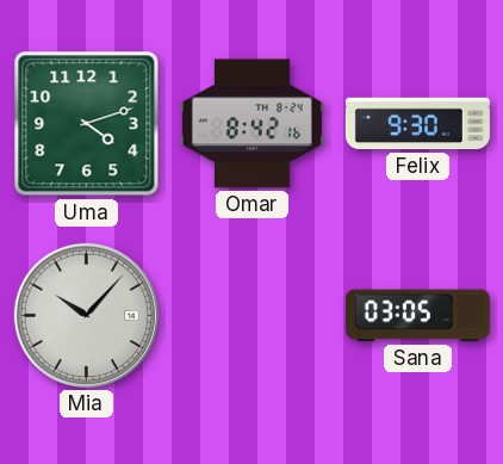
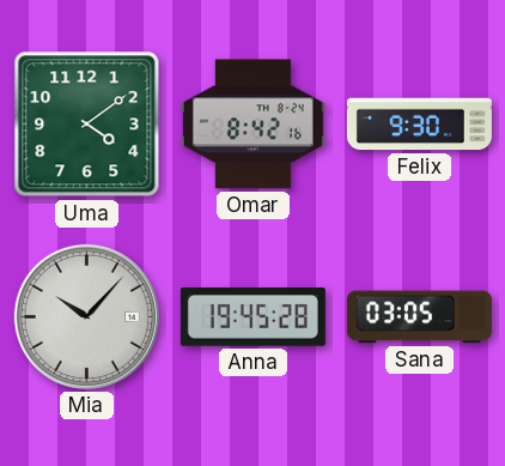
Uma: 4:12 -> 4:09 (87, 125)
Anna: none -> 19:45 (252, 317)
